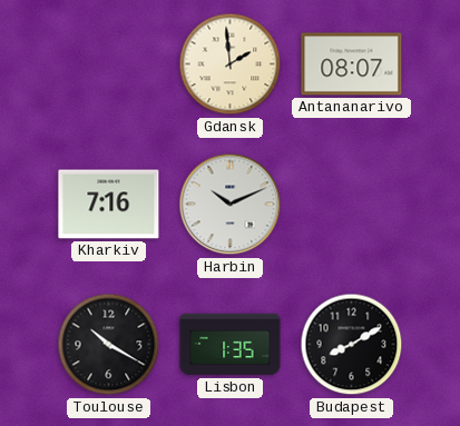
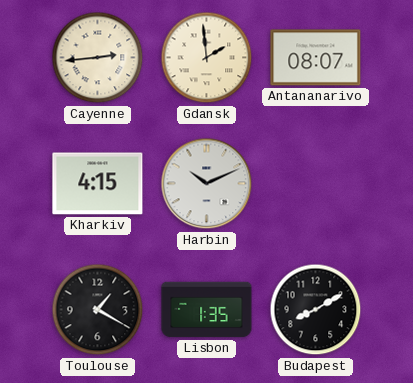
Cayenne: none -> 2:44 (98, 58)
Kharkiv: 7:16 -> 4:15 (98, 184)
Toulouse: 10:20 -> 1:20 (98, 310)
